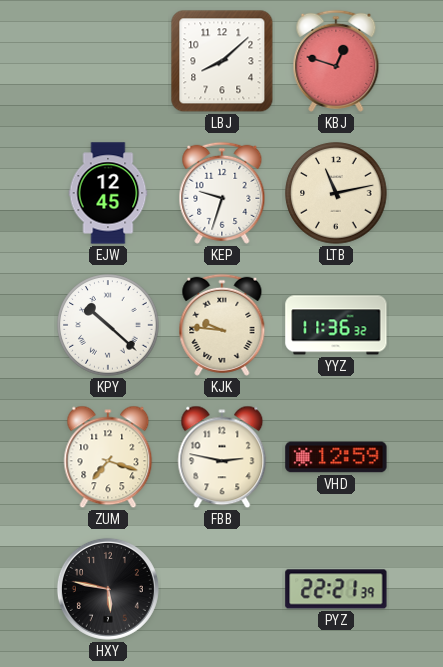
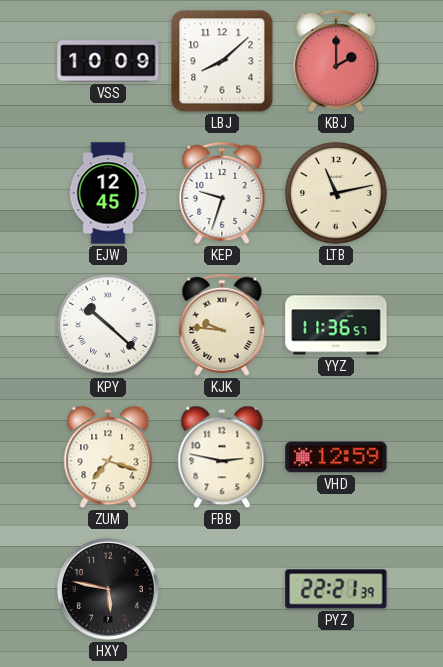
VSS: none -> 10:09 (108, 61)
KBJ: 12:48 -> 2:00 (336, 61)
YYZ: 11:36:32 -> 11:36:57 (336, 325)
